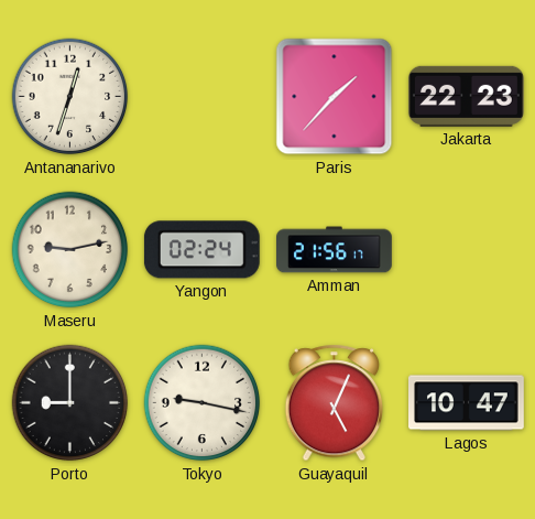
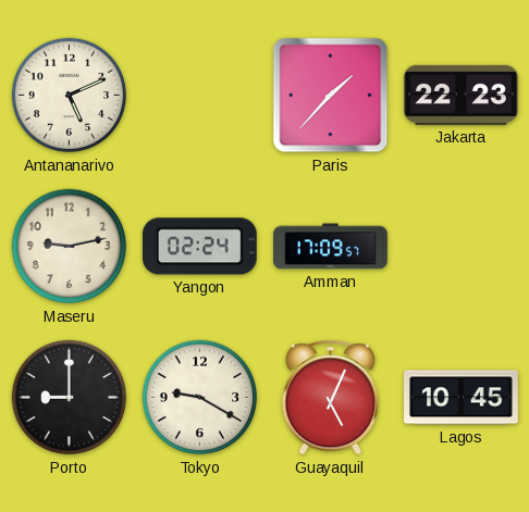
Antananarivo: 12:33 -> 5:11 (70, 96)
Amman: 21:56 -> 17:09 (331, 247)
Tokyo: 9:17 -> 9:20 (200, 398)
Lagos: 10:47 -> 10:45 (462, 398)
